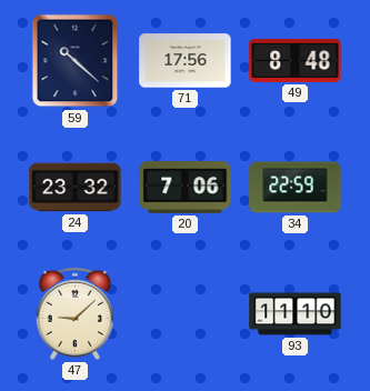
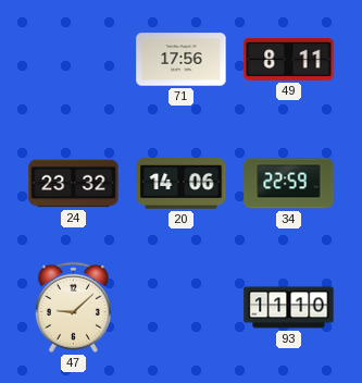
59: 10:22 -> none (76, 61)
49: 8:48 -> 8:11 (289, 59)
20: 7:06 -> 14:06 (182, 184)
